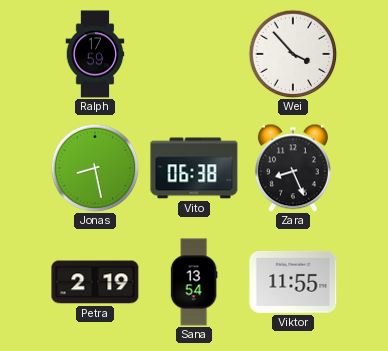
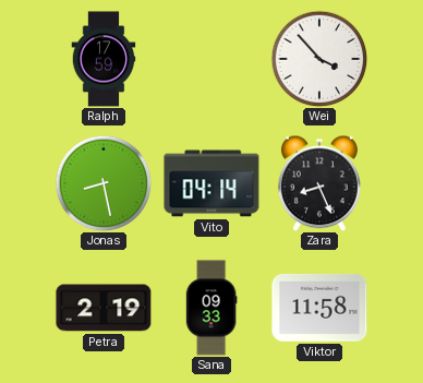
Vito: 06:38 -> 04:14 (211, 183)
Sana: 13:54 -> 09:33 (211, 308)
Viktor: 11:55 -> 11:58 (319, 309)
